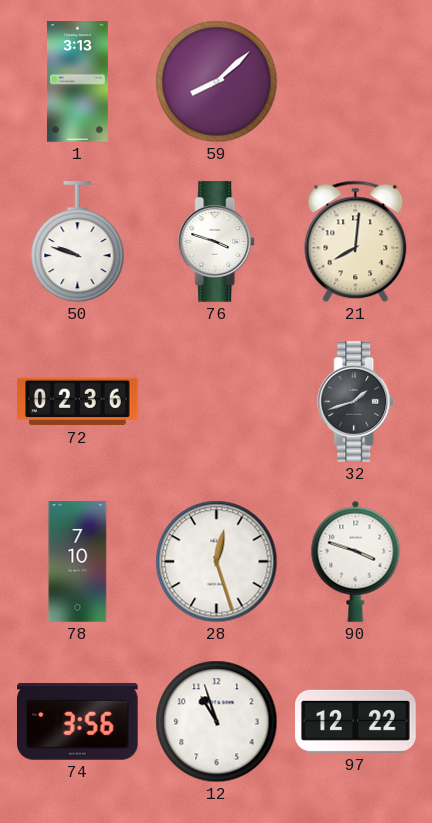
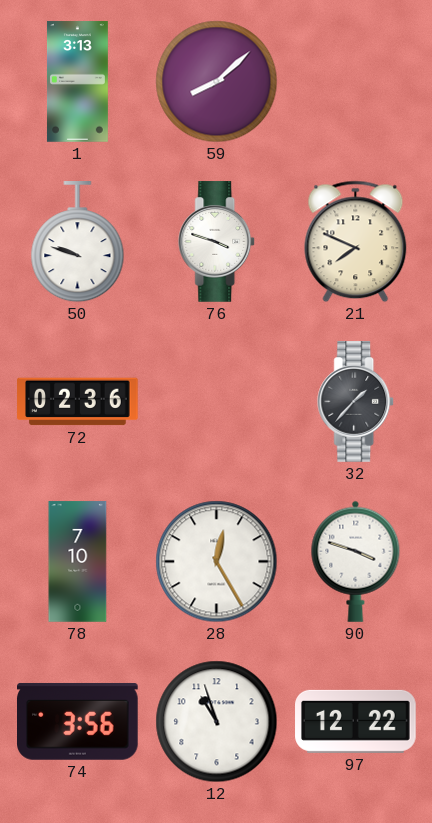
21: 8:01 -> 7:49 (356, 242)
32: 1:42 -> 1:37 (356, 402)
28: 12:27 -> 12:25 (217, 562)
